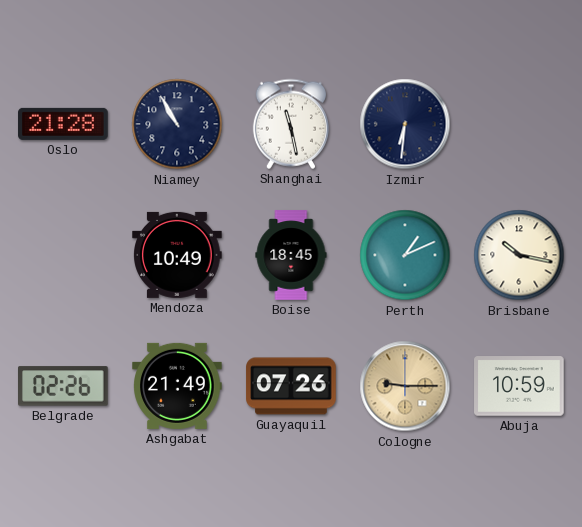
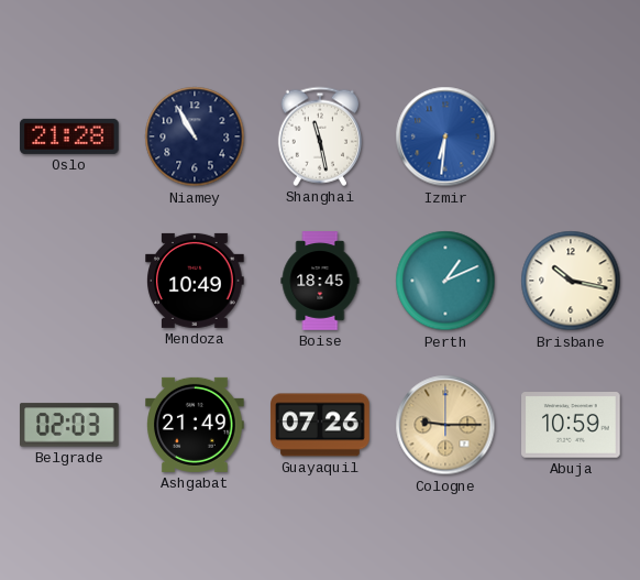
Izmir dial: navy -> blue (445, 136)
Belgrade: 02:26 -> 02:03 (70, 425)
